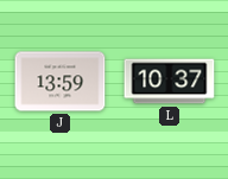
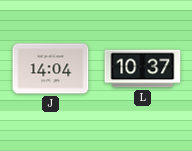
J: 13:59 -> 14:04 (51, 69)
